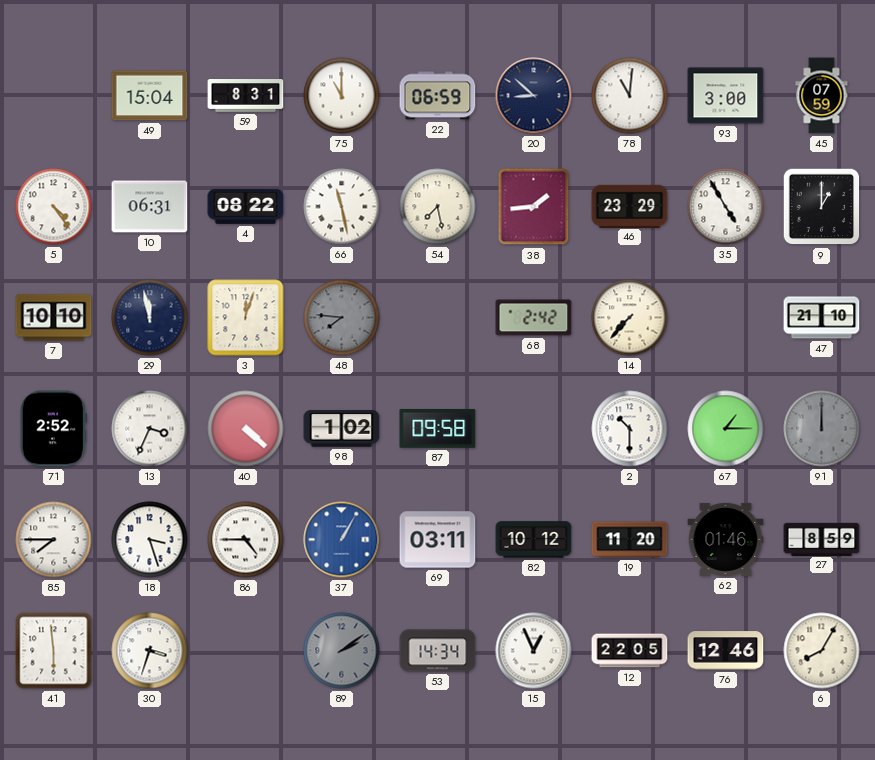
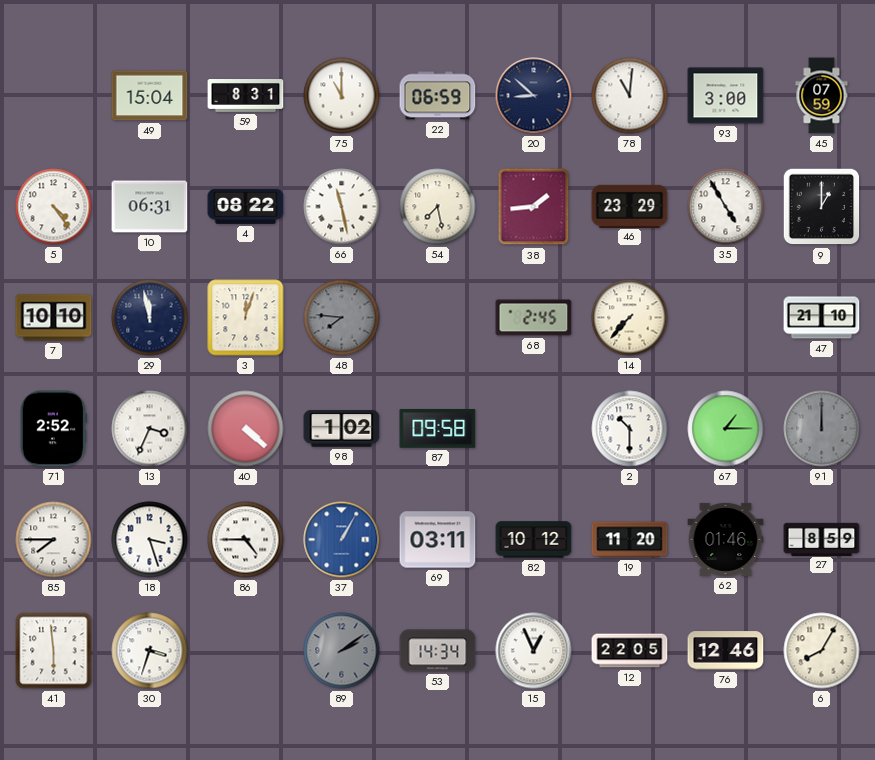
68: 2:42 -> 2:45 (534, 318)
